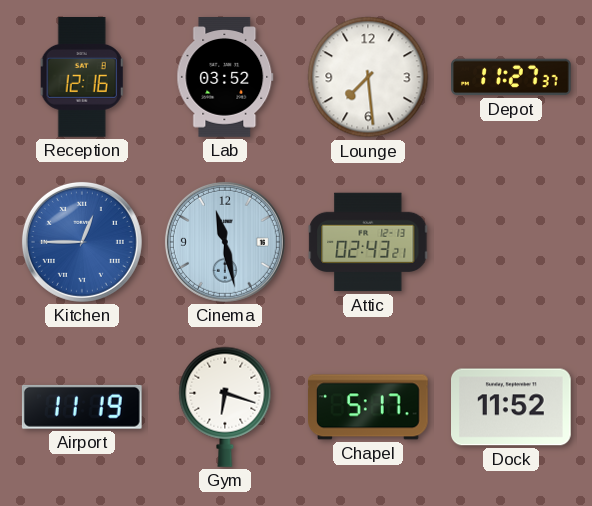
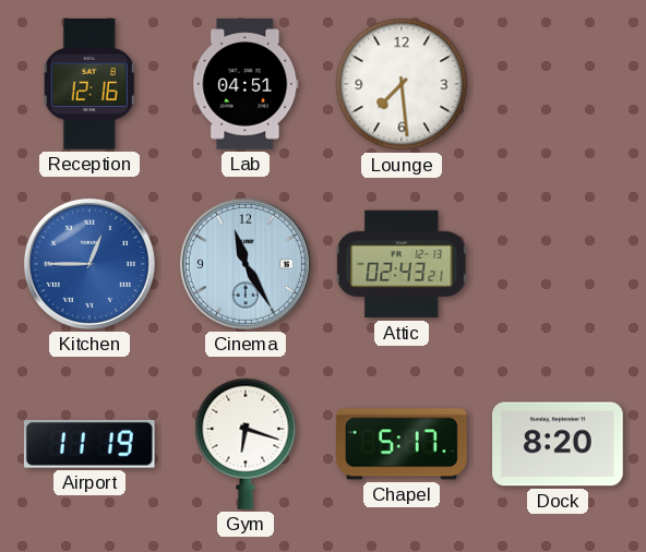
Lab: 03:52 -> 04:51 (246, 84)
Depot: 11:27 -> none (512, 77)
Cinema: 11:28 -> 11:25 (246, 264)
Dock: 11:52 -> 8:20 (559, 444)
